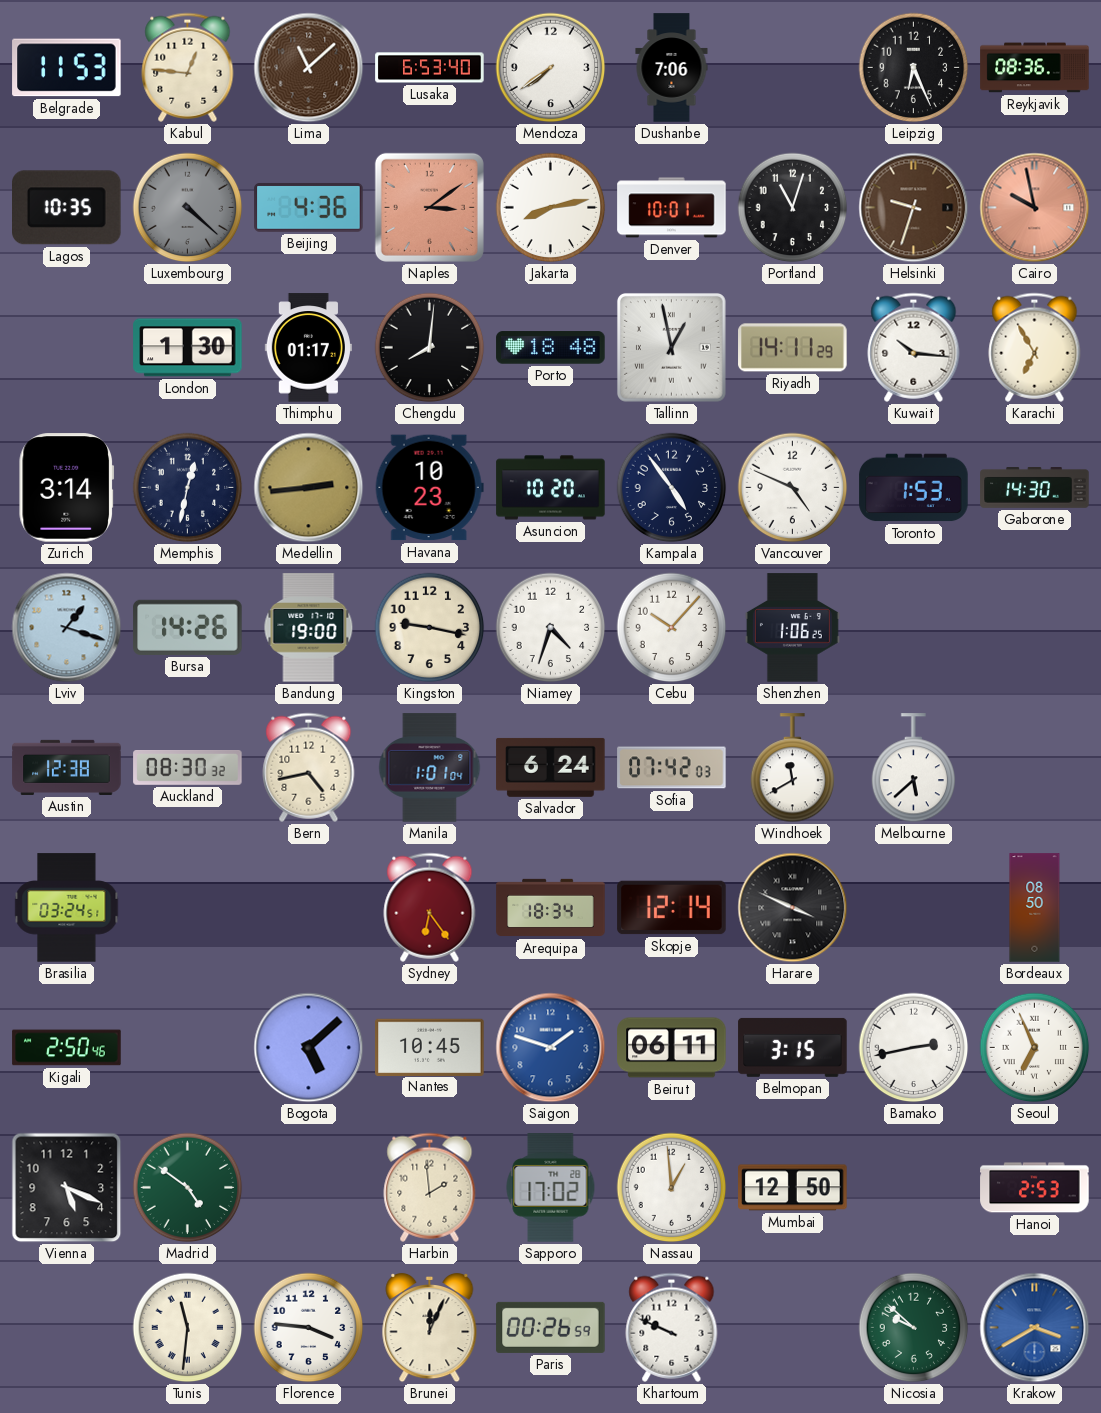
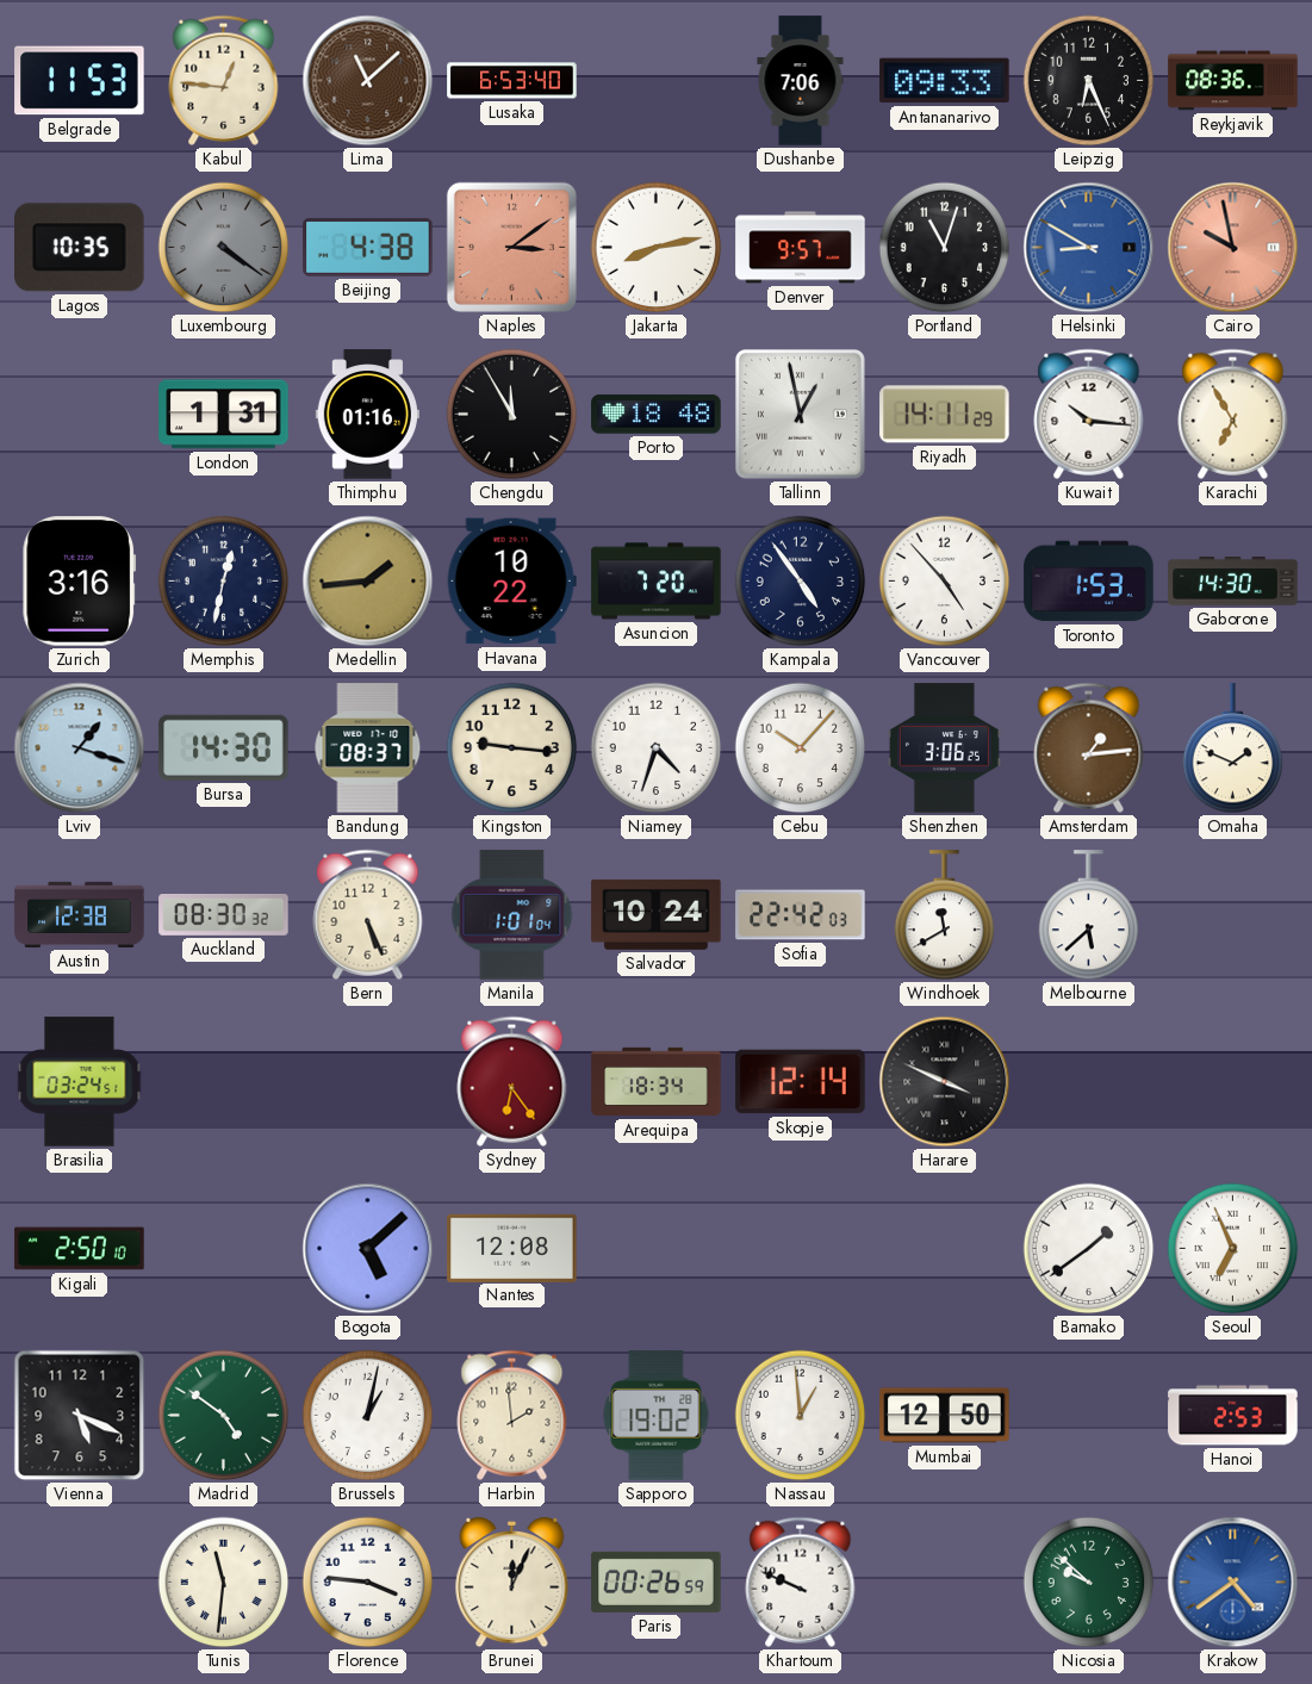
Mendoza: 7:39 -> none (551, 68)
Antananarivo: none -> 09:33 (945, 81)
Luxembourg: 4:22 -> 4:21 (224, 248)
Beijing: 4:36 -> 4:38 (368, 247)
Denver: 10:01 -> 9:57 (801, 248)
Helsinki: 9:33 -> 8:50 (1089, 248)
Helsinki dial: brown -> blue (1089, 248)
London: 1:30 -> 1:31 (224, 415)
Thimphu: 01:17 -> 01:16 (367, 415)
Chengdu: 8:01 -> 11:55 (512, 415)
Zurich: 3:14 -> 3:16 (80, 582)
Medellin: 2:44 -> 1:44 (368, 582)
Havana: 10:23 -> 10:22 (511, 582)
Asuncion: 10:20 -> 7:20 (657, 582)
Vancouver: 4:49 -> 4:53 (945, 582)
Bursa: 14:26 -> 14:30 (224, 747)
Bandung: 19:00 -> 08:37 (368, 748)
Kingston: 9:17 -> 9:16 (512, 748)
Shenzhen: 1:06 -> 3:06 (944, 748)
Amsterdam: none -> 1:14 (1089, 747)
Omaha: none -> 1:49 (1233, 748)
Bern: 4:43 -> 5:26 (368, 914)
Salvador: 6:24 -> 10:24 (657, 914)
Sofia: 07:42 -> 22:42 (801, 915)
Bordeaux: 08:50 -> none (1035, 908)
Kigali: 2:50:46 -> 2:50:10 (80, 1249)
Nantes: 10:45 -> 12:08 (512, 1248)
Saigon: 1:48 -> none (551, 1048)
Beirut: 06:11 -> none (672, 1048)
Belmopan: 3:15 -> none (793, 1047)
Bamako: 2:43 -> 1:39 (1089, 1249)
Brussels: none -> 1:02 (368, 1416)
Sapporo: 17:02 -> 19:02 (657, 1416)
Krakow: 3:40 -> 4:39 (1233, 1583)
